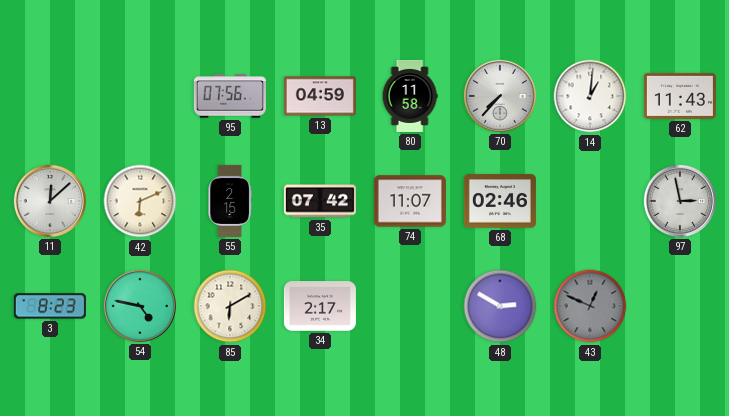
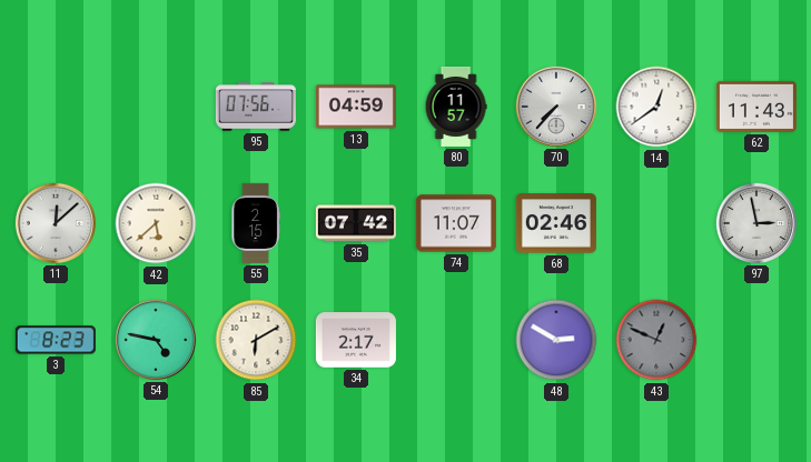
80: 11:58 -> 11:57 (456, 107)
14: 1:01 -> 12:39 (656, 107)
42: 6:11 -> 5:38 (156, 223)
